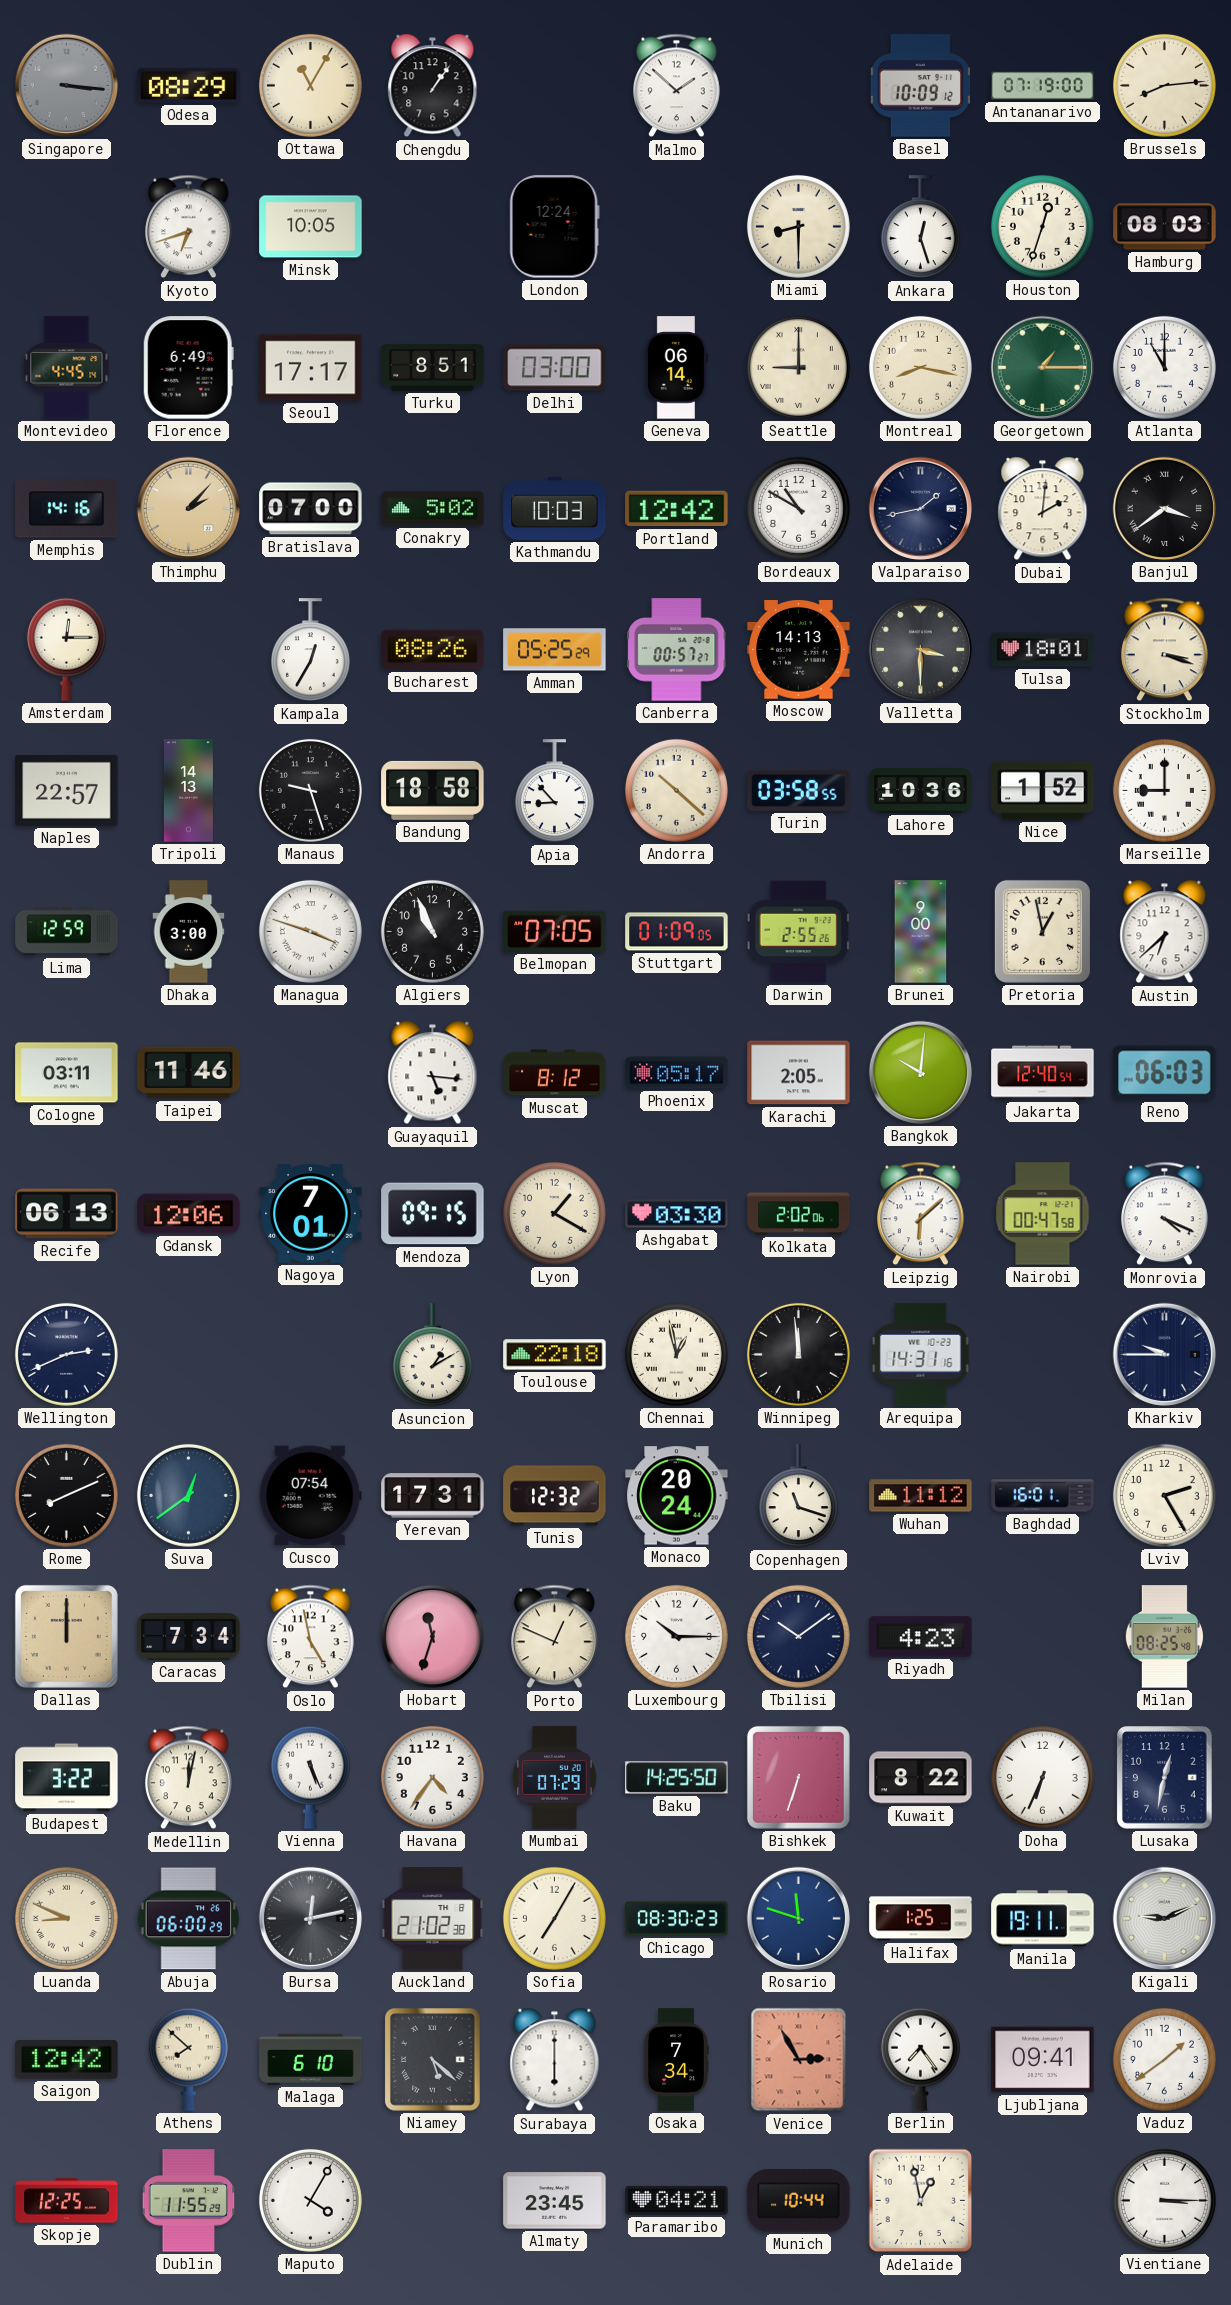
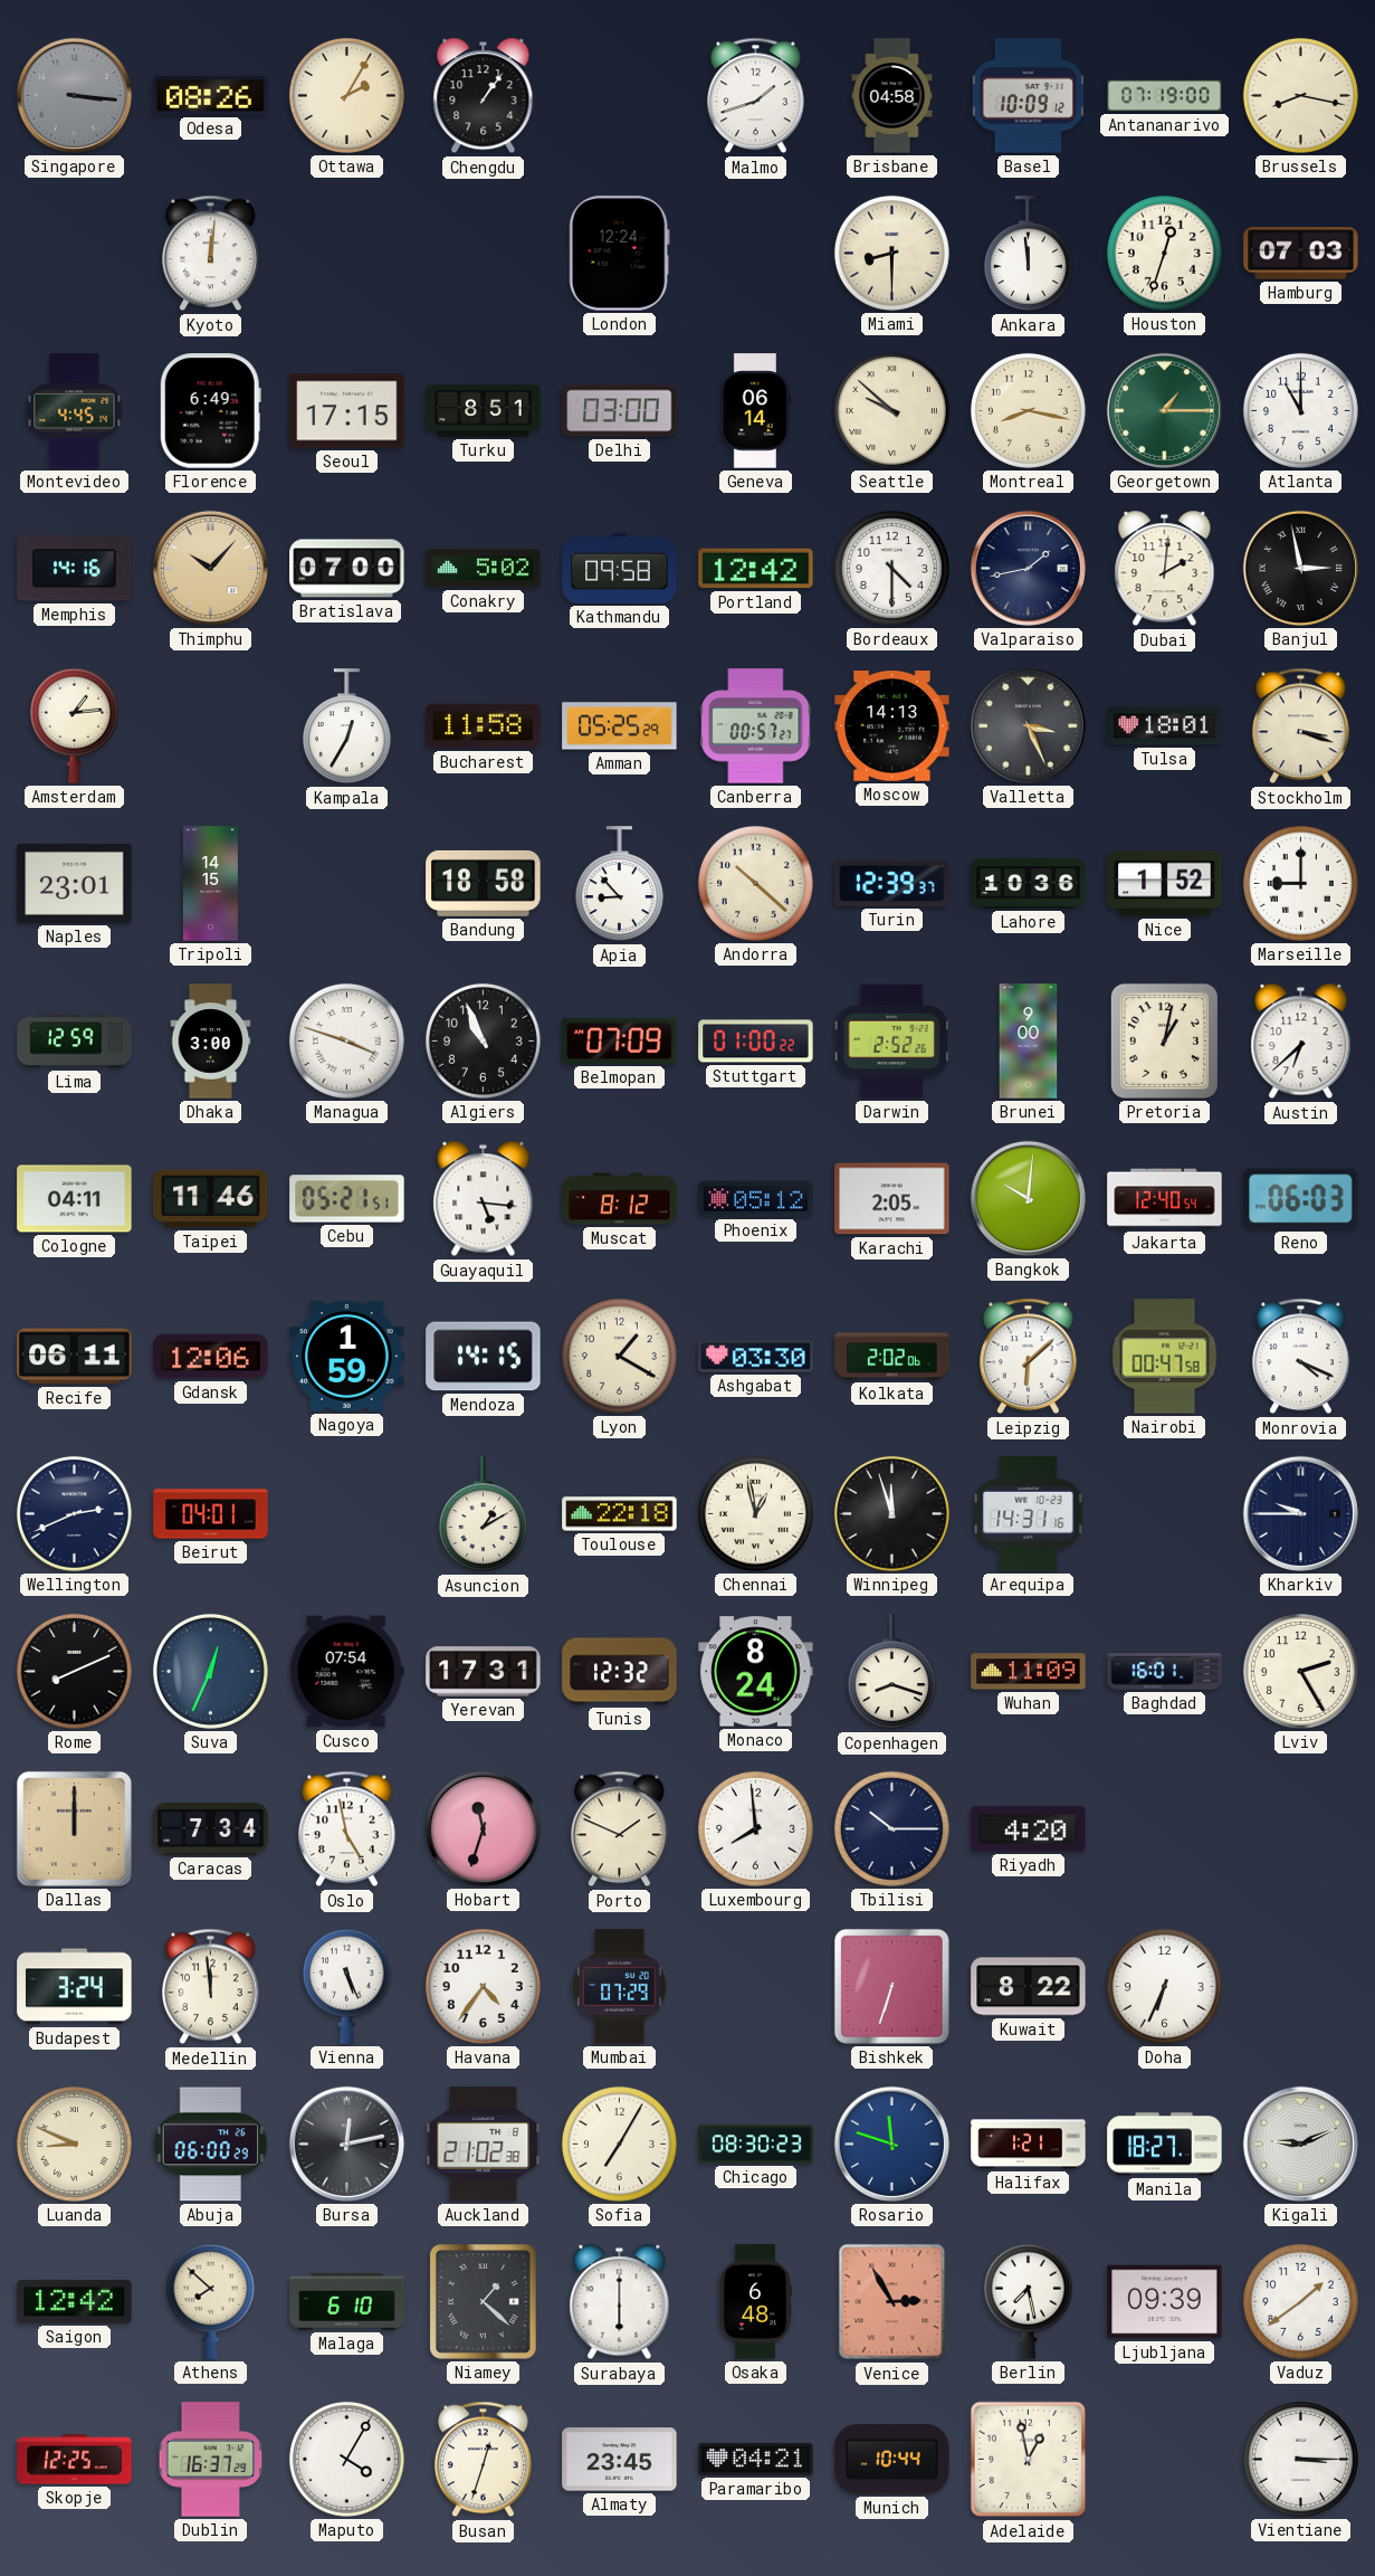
Odesa: 08:29 -> 08:26 (211, 95)
Ottawa: 11:05 -> 2:05 (346, 95)
Malmo: 1:52 -> 1:42 (756, 96)
Brisbane: none -> 04:58 (892, 96)
Brussels: 8:14 -> 8:17 (1300, 95)
Kyoto: 6:42 -> 12:01 (211, 254)
Minsk: 10:05 -> none (311, 227)
Ankara: 12:27 -> 11:59 (1028, 254)
Hamburg: 08:03 -> 07:03 (1301, 254)
Seoul: 17:17 -> 17:15 (347, 411)
Seattle: 9:00 -> 9:52 (891, 410)
Thimphu: 2:07 -> 10:07 (210, 568)
Kathmandu: 10:03 -> 09:58 (620, 568)
Bordeaux: 10:50 -> 4:30 (891, 568)
Banjul: 3:39 -> 2:58 (1300, 568)
Amsterdam: 12:15 -> 1:14 (74, 725)
Bucharest: 08:26 -> 11:58 (484, 726)
Valletta: 3:30 -> 3:26 (1028, 725)
Naples: 22:57 -> 23:01 (75, 883)
Tripoli: 14:13 -> 14:15 (210, 884)
Manaus: 9:27 -> none (310, 790)
Turin: 03:58 -> 12:39 (892, 883)
Belmopan: 07:05 -> 07:09 (620, 1040)
Stuttgart: 01:09 -> 01:00 (756, 1042)
Darwin: 2:55 -> 2:52 (891, 1042)
Pretoria: 12:58 -> 1:02 (1164, 1040)
Cologne: 03:11 -> 04:11 (75, 1199)
Cebu: none -> 05:21 (347, 1199)
Phoenix: 05:17 -> 05:12 (756, 1199)
Recife: 06:13 -> 06:11 (75, 1357)
Nagoya: 7:01 -> 1:59 (347, 1357)
Mendoza: 09:15 -> 14:15 (484, 1357)
Beirut: none -> 04:01 (211, 1514)
Winnipeg: 11:59 -> 11:57 (891, 1513)
Suva: 12:39 -> 12:34 (210, 1671)
Monaco: 20:24 -> 8:24 (756, 1672)
Copenhagen: 11:18 -> 8:18 (891, 1672)
Wuhan: 11:12 -> 11:09 (1029, 1672)
Porto: 12:49 -> 1:49 (620, 1829)
Luxembourg: 10:15 -> 7:59 (755, 1828)
Tbilisi: 10:09 -> 10:15 (891, 1828)
Riyadh: 4:23 -> 4:20 (1029, 1829)
Milan: 08:25 -> none (1164, 1637)
Budapest: 3:22 -> 3:24 (75, 1987)
Medellin: 12:02 -> 11:59 (211, 1987)
Baku: 14:25 -> none (677, 1778)
Lusaka: 12:32 -> none (1165, 1778)
Halifax: 1:25 -> 1:21 (1029, 2145)
Manila: 19:11 -> 18:27 (1165, 2145)
Niamey: 5:22 -> 1:22 (484, 2302)
Osaka: 7:34 -> 6:48 (755, 2302)
Berlin: 7:24 -> 7:28 (1028, 2301)
Ljubljana: 09:41 -> 09:39 (1165, 2302)
Dublin: 11:55 -> 16:37 (211, 2460)
Busan: none -> 12:33 (484, 2460)
